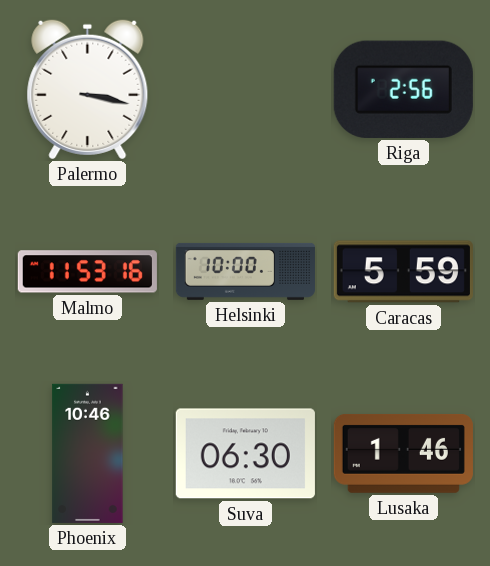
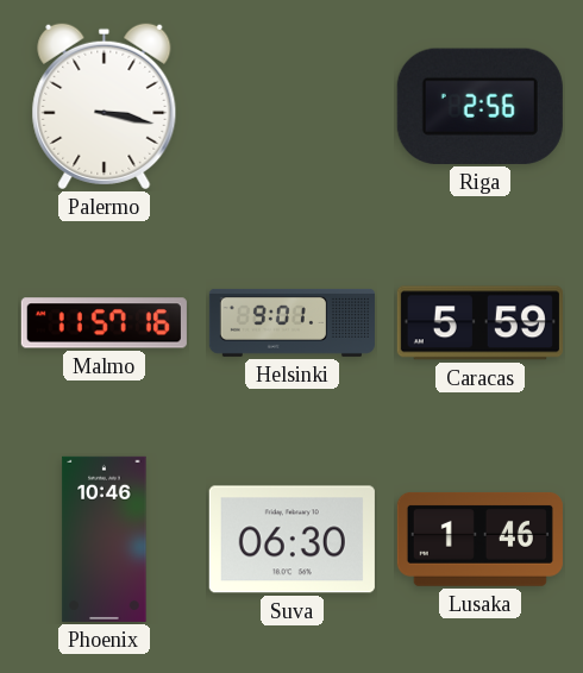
Malmo: 11:53 -> 11:57 (104, 323)
Helsinki: 10:00 -> 9:01 (291, 322)
